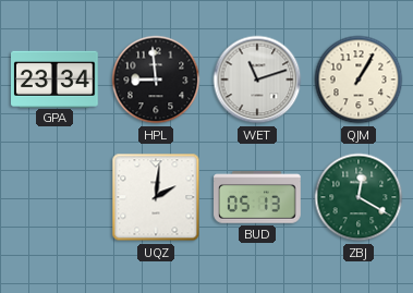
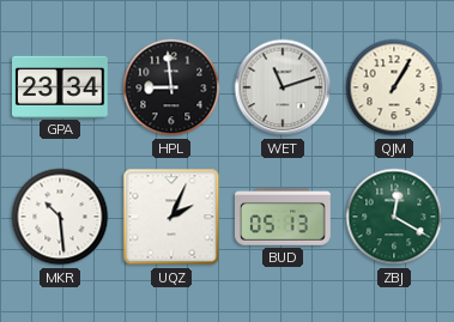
MKR: none -> 10:29 (60, 217)
UQZ: 2:01 -> 2:04 (171, 217)
